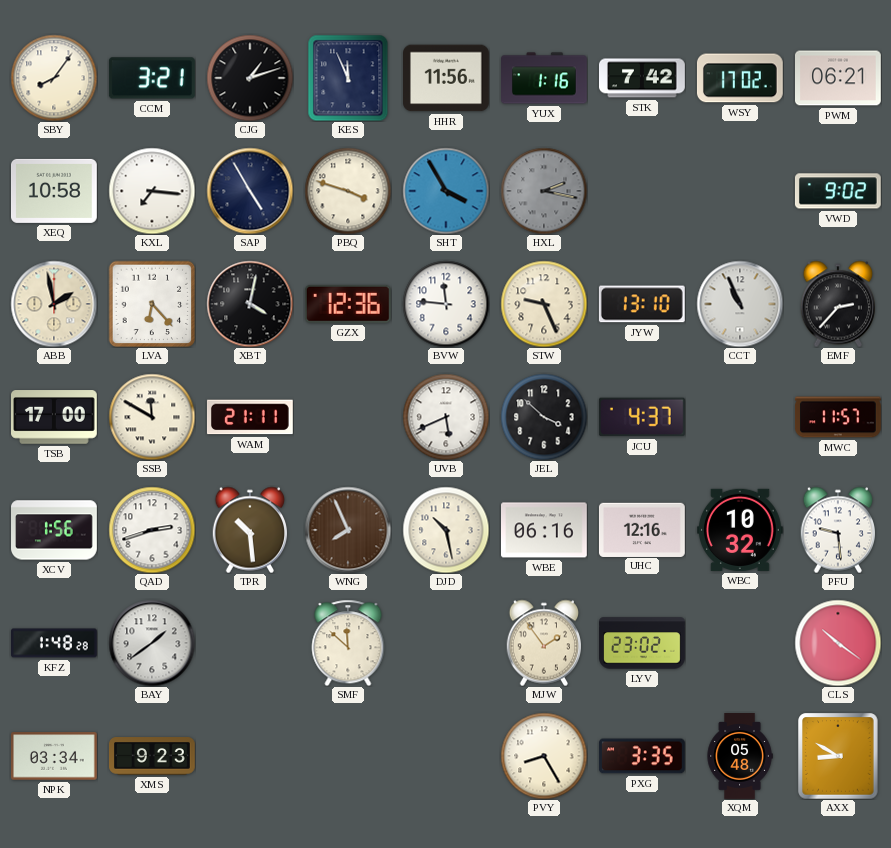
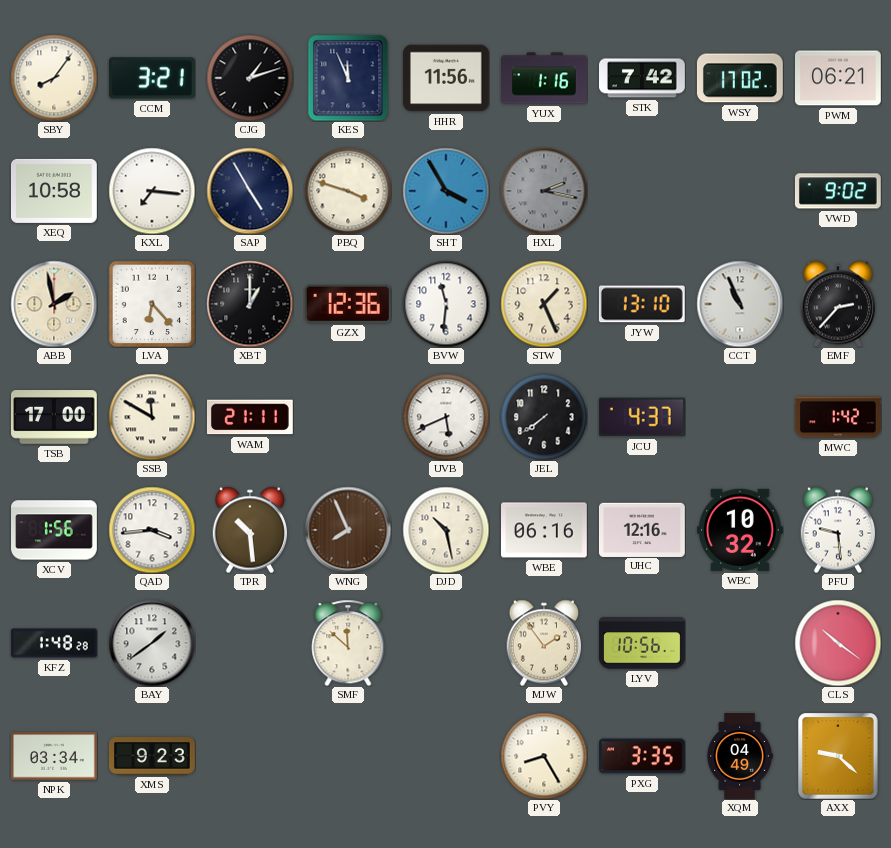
XBT: 4:02 -> 1:00 (250, 304)
BVW: 11:46 -> 11:31 (446, 304)
STW: 9:26 -> 1:26 (544, 304)
JEL: 3:52 -> 7:39 (544, 417)
MWC: 11:57 -> 1:42 (838, 417)
QAD: 2:42 -> 3:44 (152, 530)
LYV: 23:02 -> 10:56 (643, 643)
XQM: 05:48 -> 04:49 (740, 756)
AXX: 8:50 -> 9:22 (838, 756)
